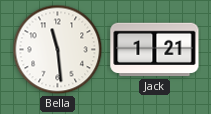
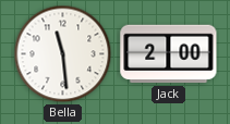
Jack: 1:21 -> 2:00 (169, 54)
